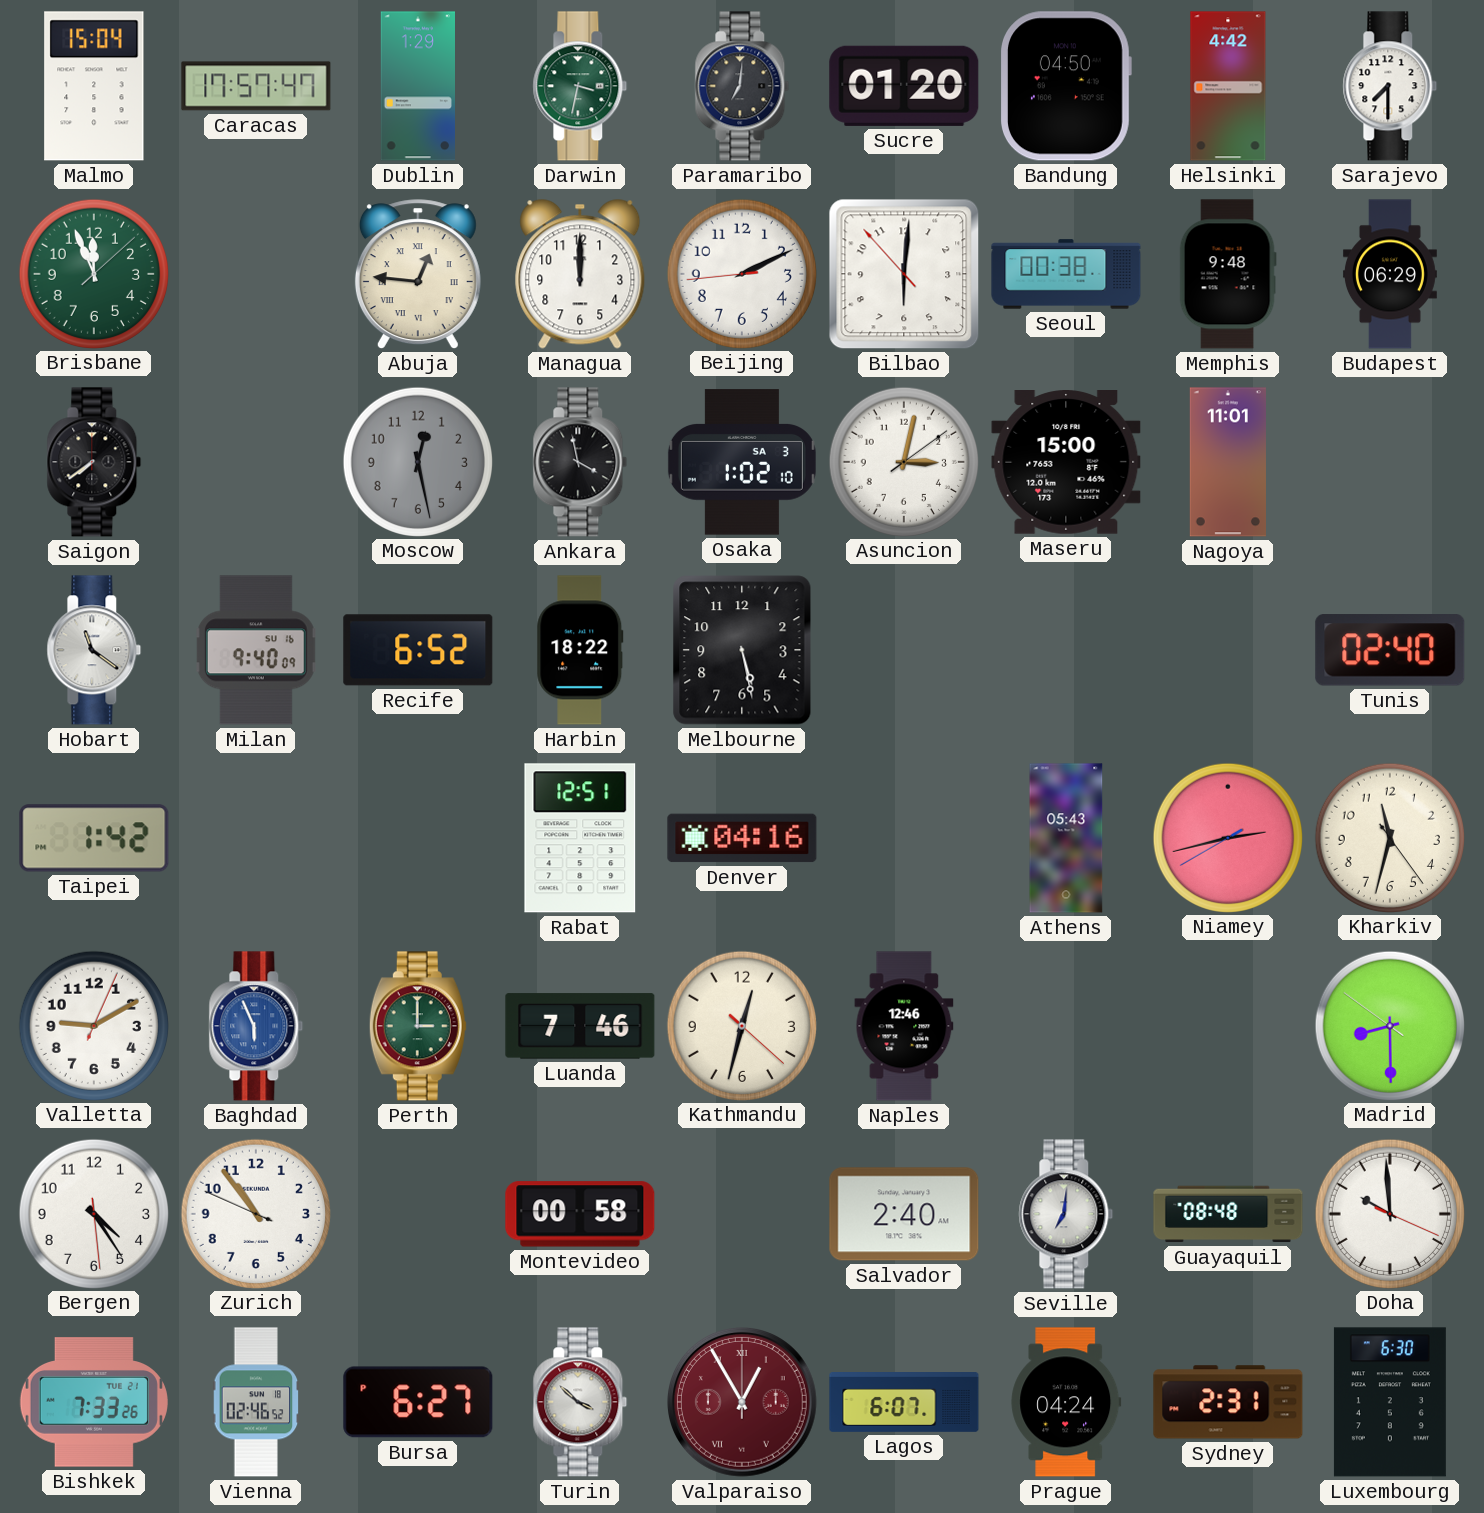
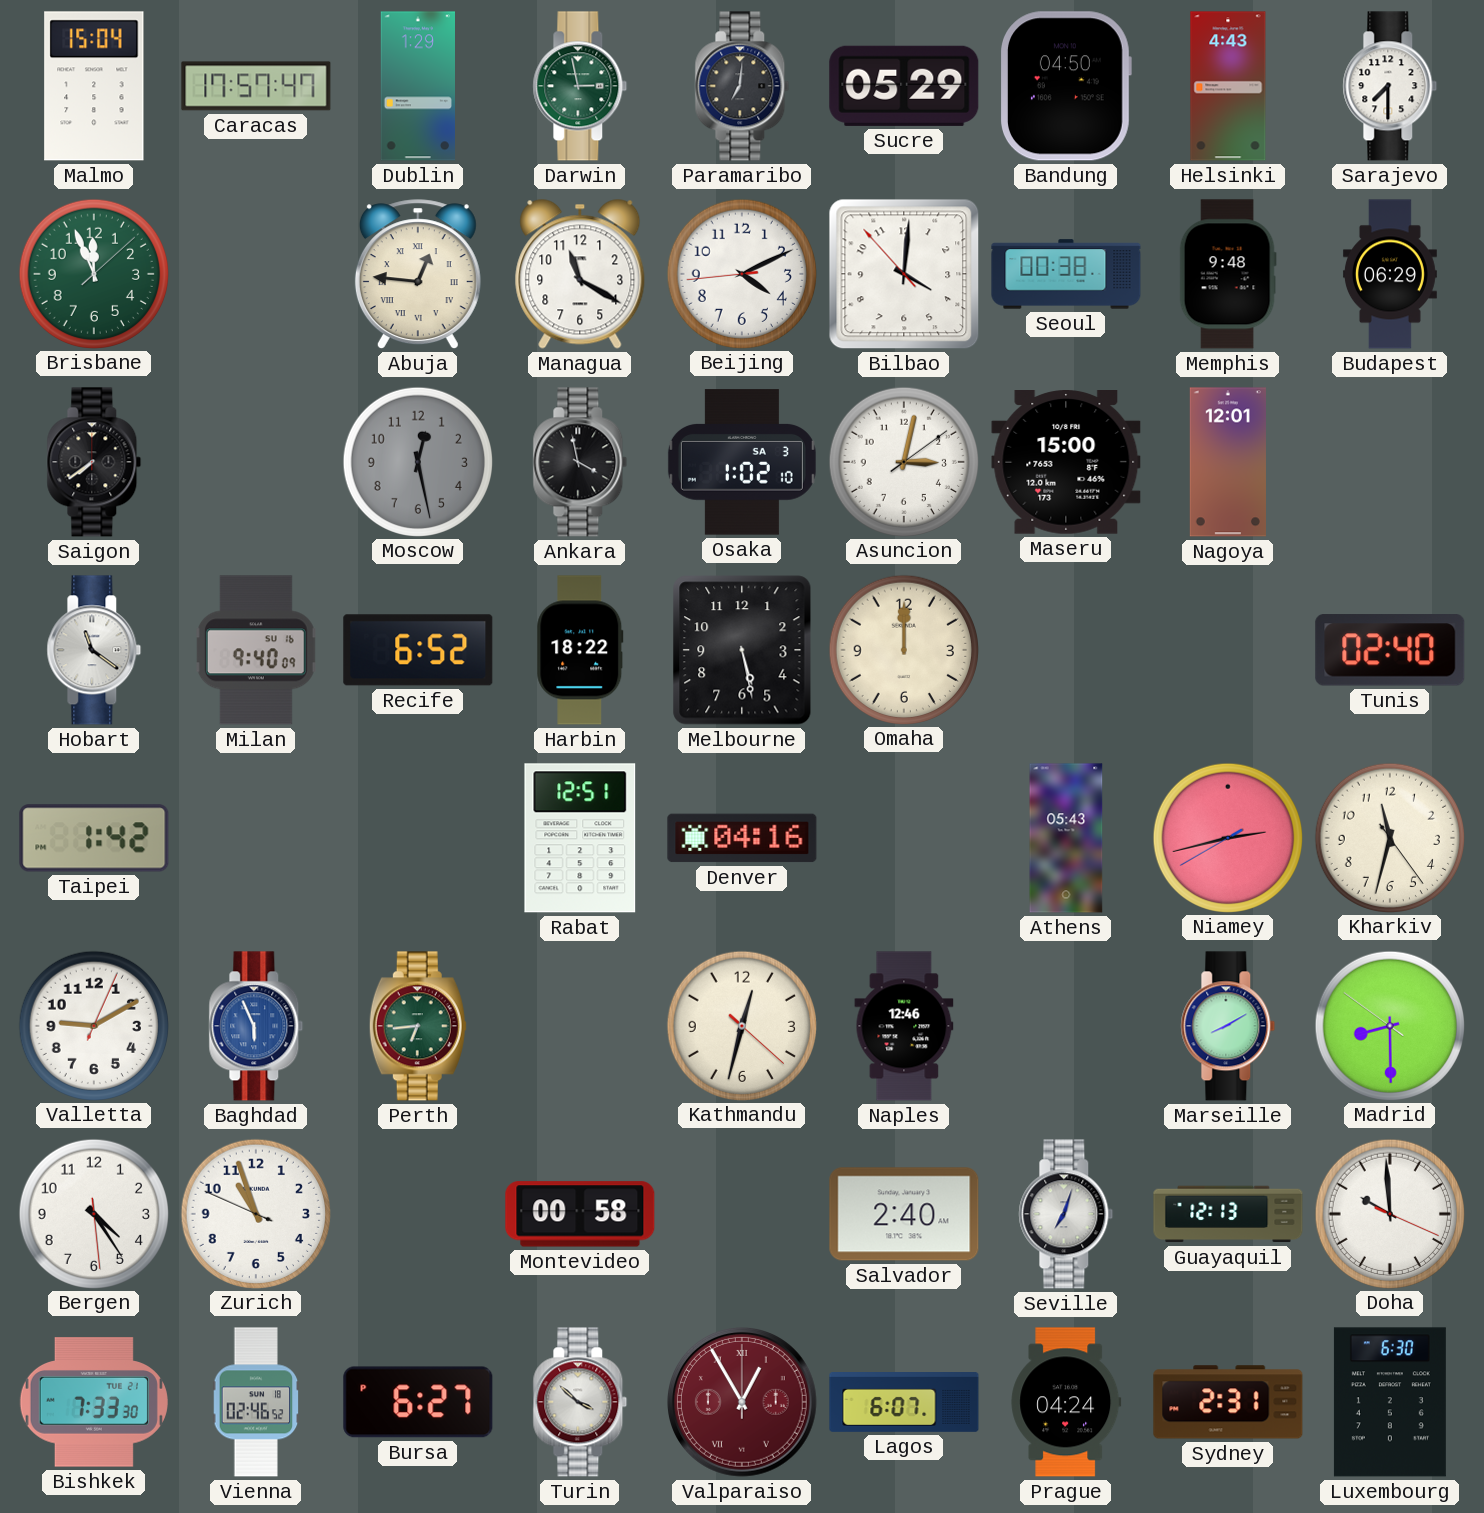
Darwin: 3:32 -> 2:58 (580, 86)
Sucre: 01:20 -> 05:29 (904, 86)
Helsinki: 4:42 -> 4:43 (1228, 86)
Managua: 12:00 -> 11:20 (580, 274)
Beijing: 2:10 -> 4:10 (741, 273)
Bilbao: 6:00 -> 4:00 (904, 274)
Nagoya: 11:01 -> 12:01 (1228, 462)
Omaha: none -> 12:00 (903, 649)
Perth: 3:00 -> 6:44 (418, 1026)
Luanda: 7:46 -> none (580, 1026)
Marseille: none -> 8:10 (1228, 1026)
Zurich: 10:53 -> 10:56 (255, 1213)
Seville: 7:01 -> 7:03 (1066, 1214)
Guayaquil: 08:48 -> 12:13 (1228, 1214)
Bishkek: 7:33:26 -> 7:33:30 (94, 1402)
